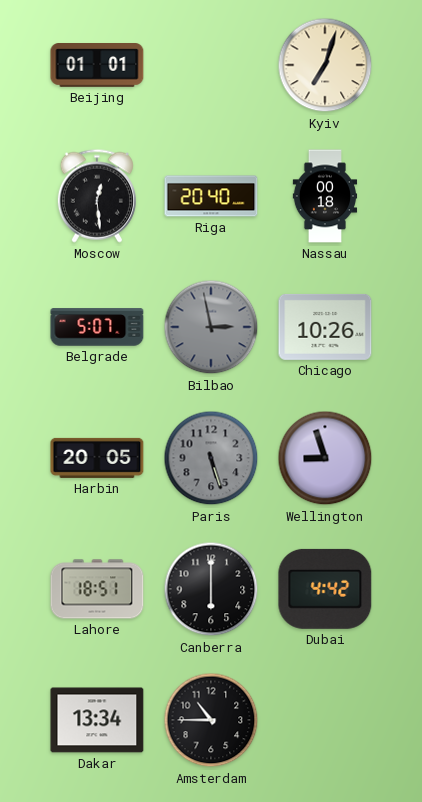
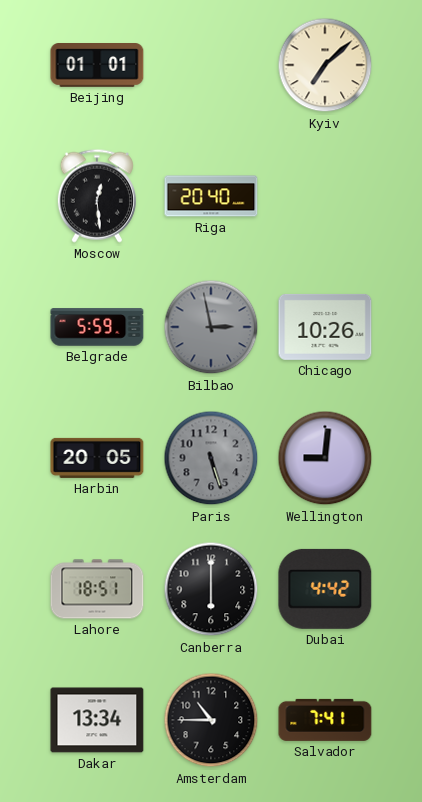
Kyiv: 7:03 -> 7:08 (325, 65)
Nassau: 00:18 -> none (325, 196)
Belgrade: 5:07 -> 5:59 (97, 327)
Wellington: 8:57 -> 9:01 (325, 458)
Salvador: none -> 7:41 (325, 720)
